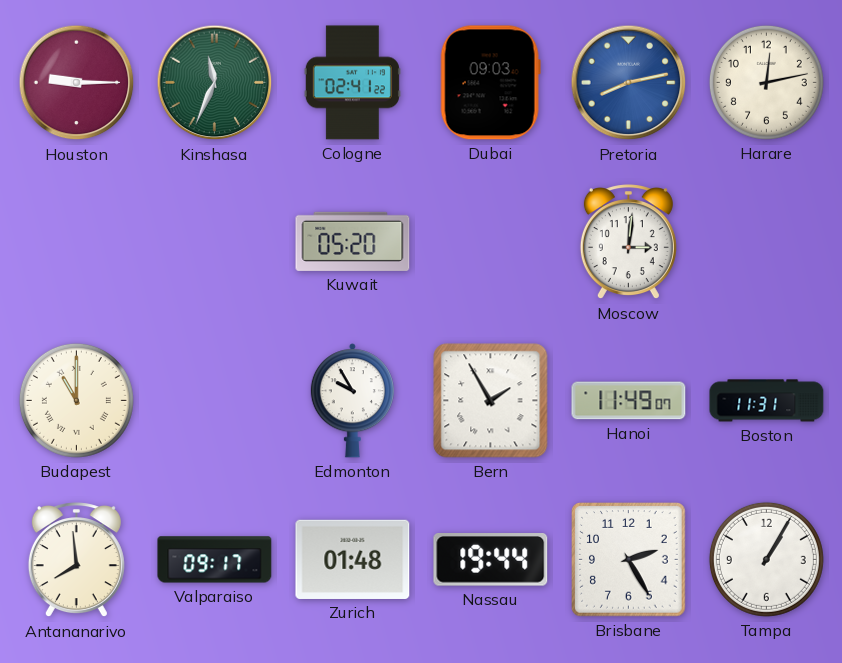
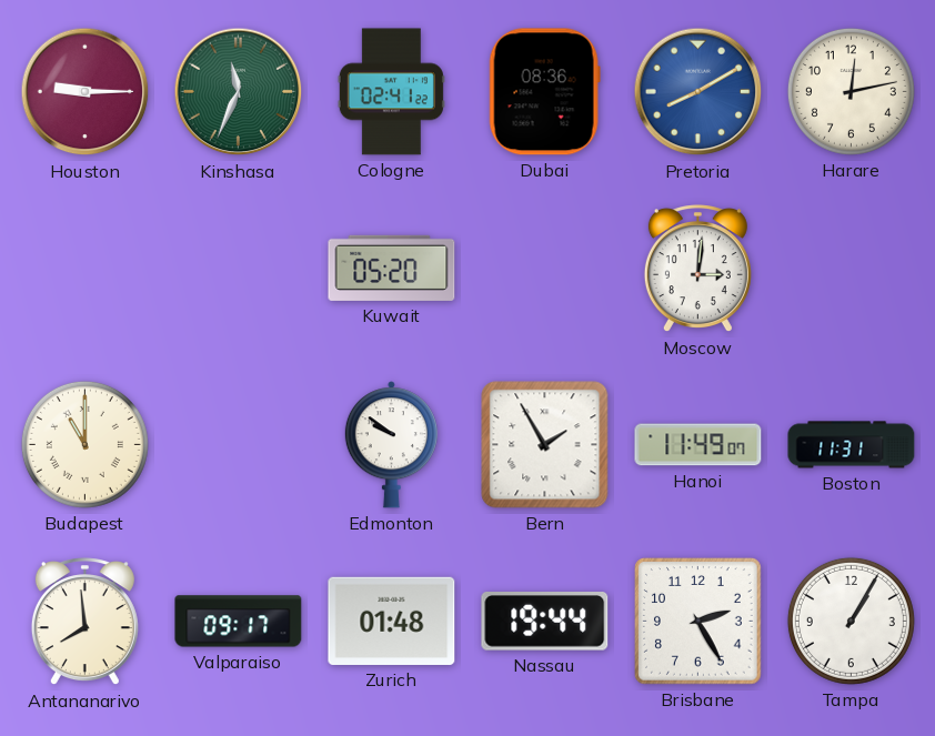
Dubai: 09:03 -> 08:36 (544, 92)
Pretoria: 8:13 -> 8:10 (698, 92)
Edmonton: 9:55 -> 9:51 (391, 445)
